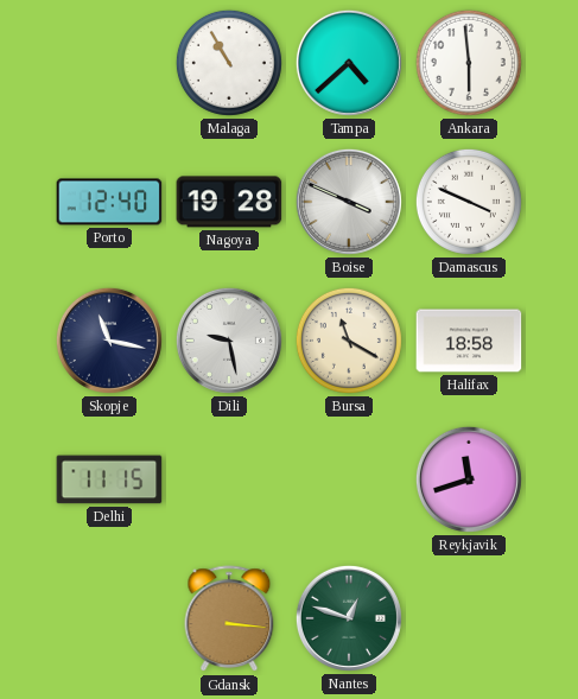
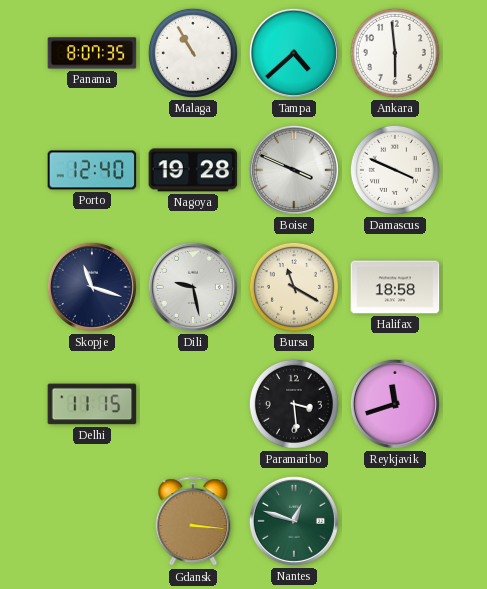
Panama: none -> 8:07 (92, 53)
Skopje: 11:17 -> 11:18 (92, 287)
Paramaribo: none -> 3:29 (294, 404)
